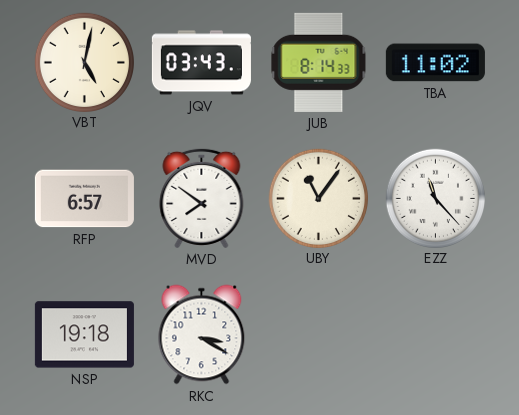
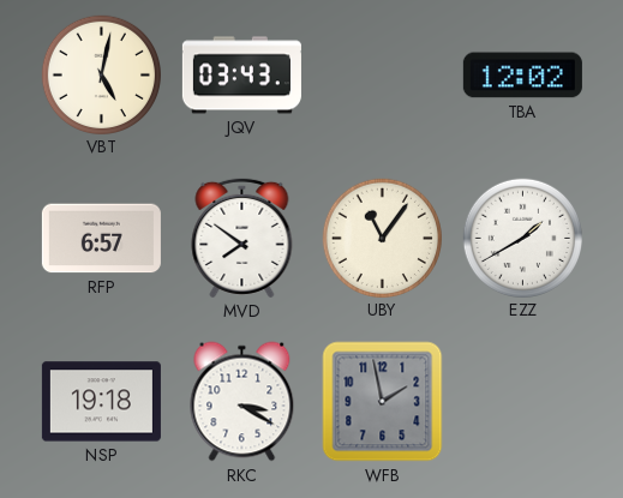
JUB: 8:14 -> none (319, 62)
TBA: 11:02 -> 12:02 (522, 76)
EZZ: 11:23 -> 1:40 (522, 238)
WFB: none -> 1:58 (383, 402)
